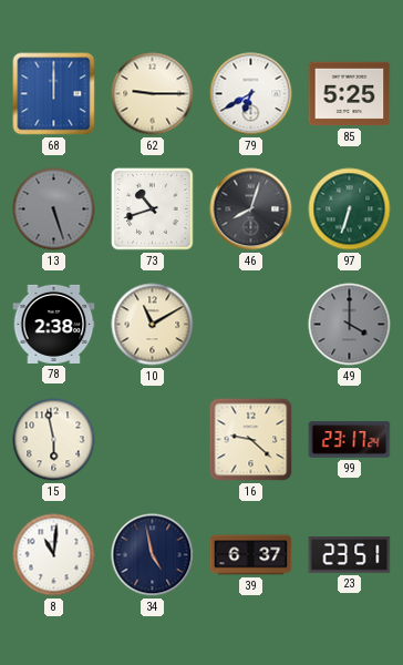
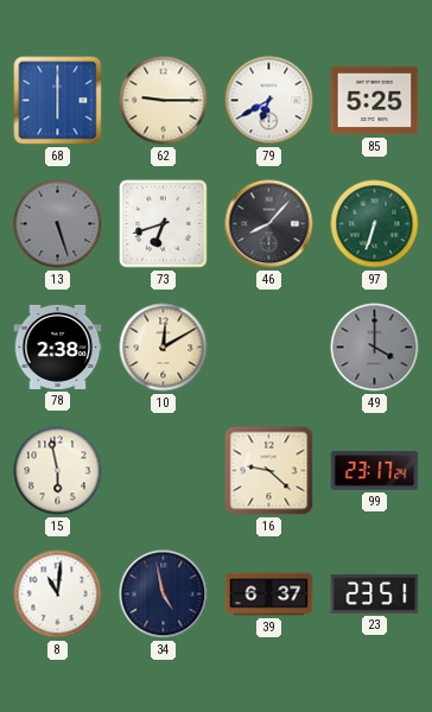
68: 12:00 -> 6:00 (58, 101)
73: 10:42 -> 6:42 (164, 224)
46: 8:03 -> 8:07 (269, 224)
10: 11:10 -> 12:10 (164, 348)
